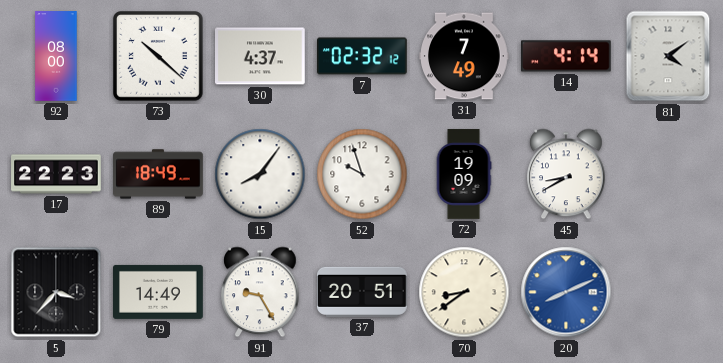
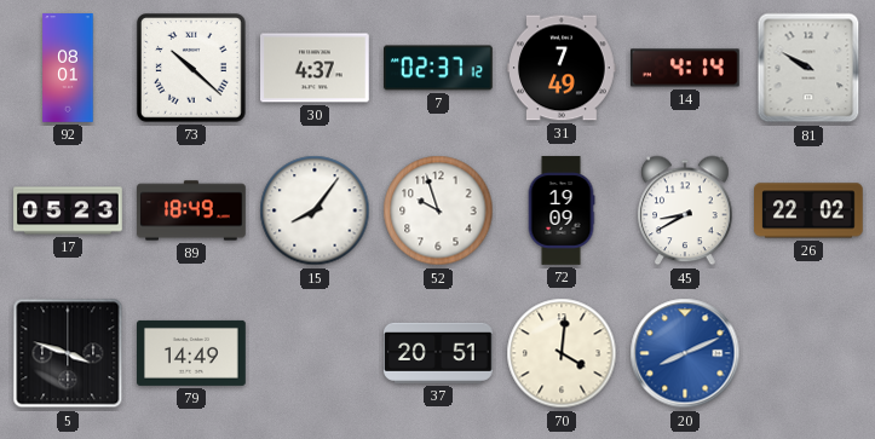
92: 08:00 -> 08:01 (68, 68)
7: 02:32 -> 02:37 (439, 68)
81: 4:09 -> 9:50 (808, 68)
17: 22:23 -> 05:23 (68, 210)
26: none -> 22:02 (810, 210)
5: 3:37 -> 3:48 (68, 353)
91: 9:25 -> none (260, 292)
70: 8:39 -> 4:01 (562, 353)
